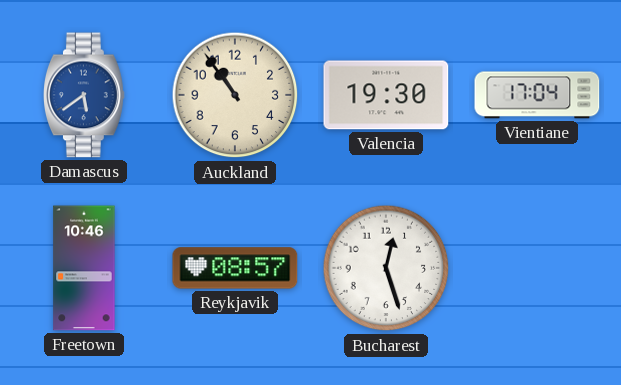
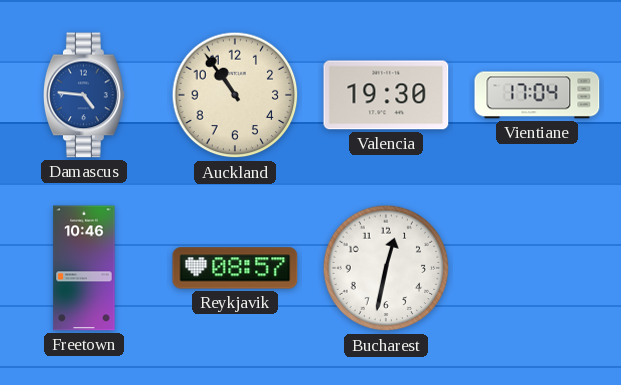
Damascus: 5:39 -> 4:46 (85, 95)
Bucharest: 12:27 -> 12:32 (386, 268)
